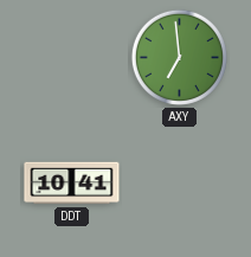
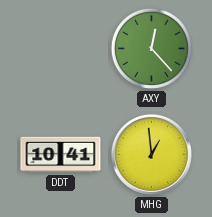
AXY: 6:59 -> 12:23 (151, 48)
MHG: none -> 12:59 (151, 154)
